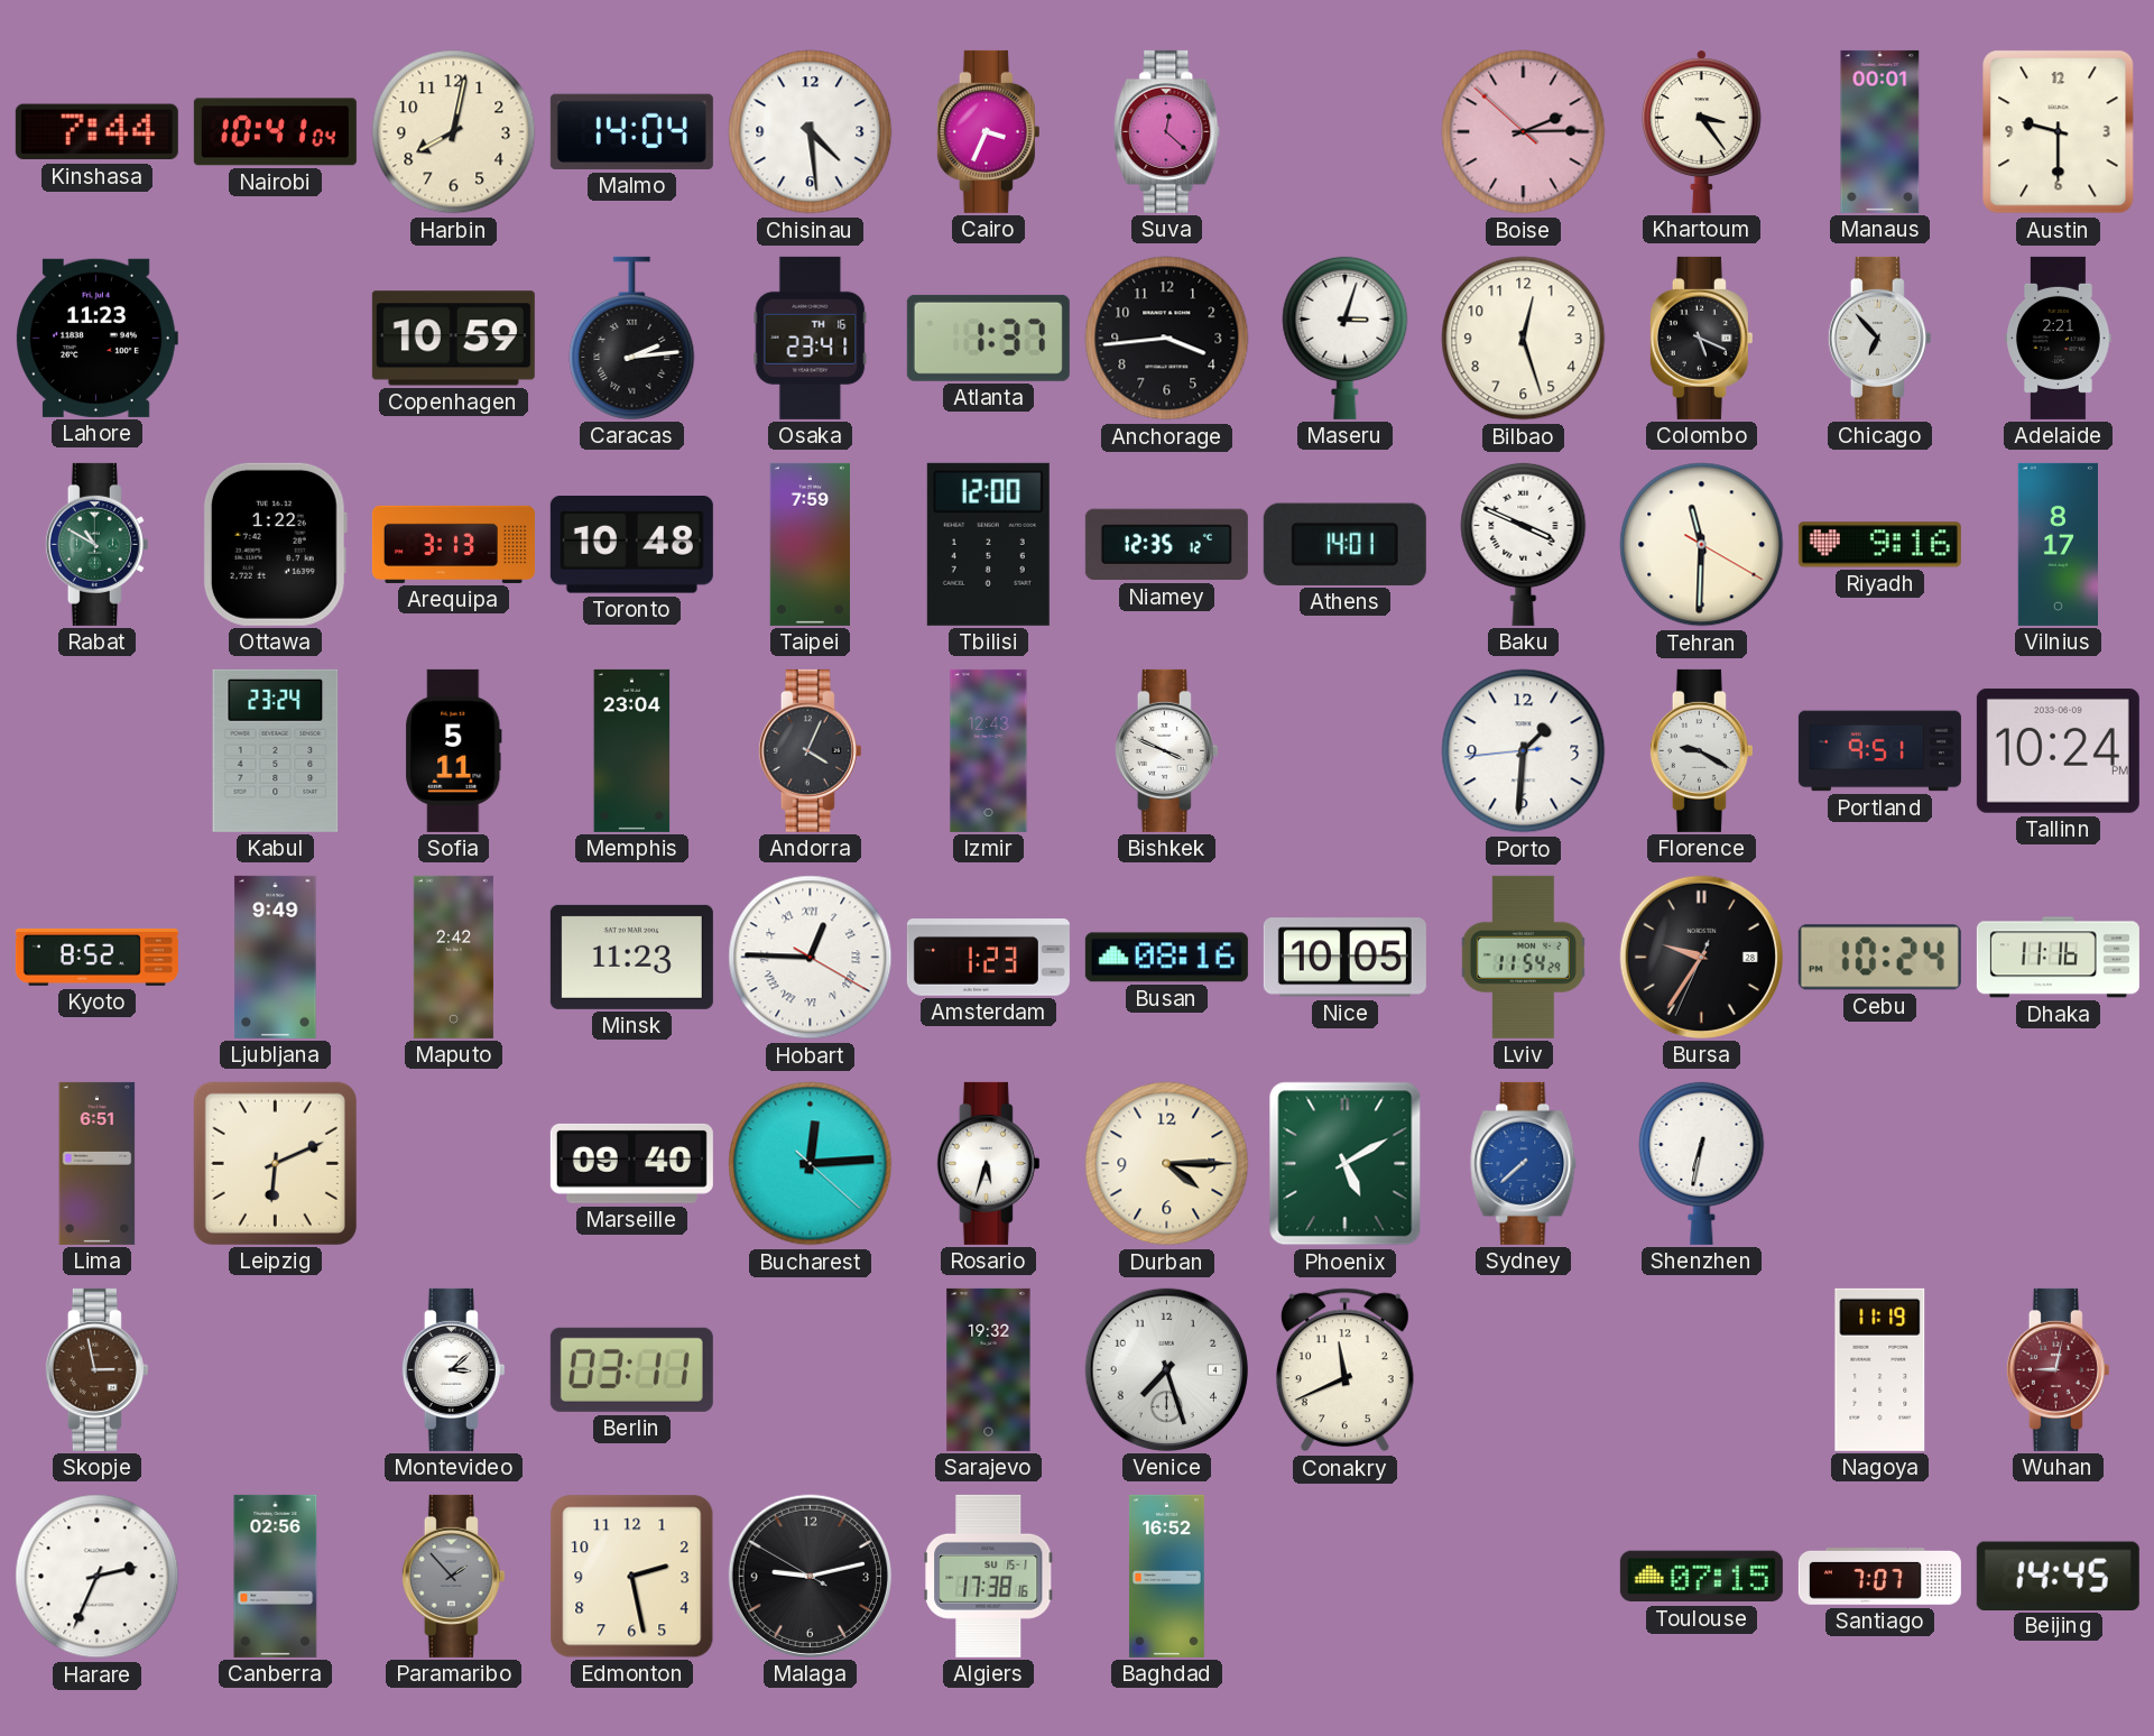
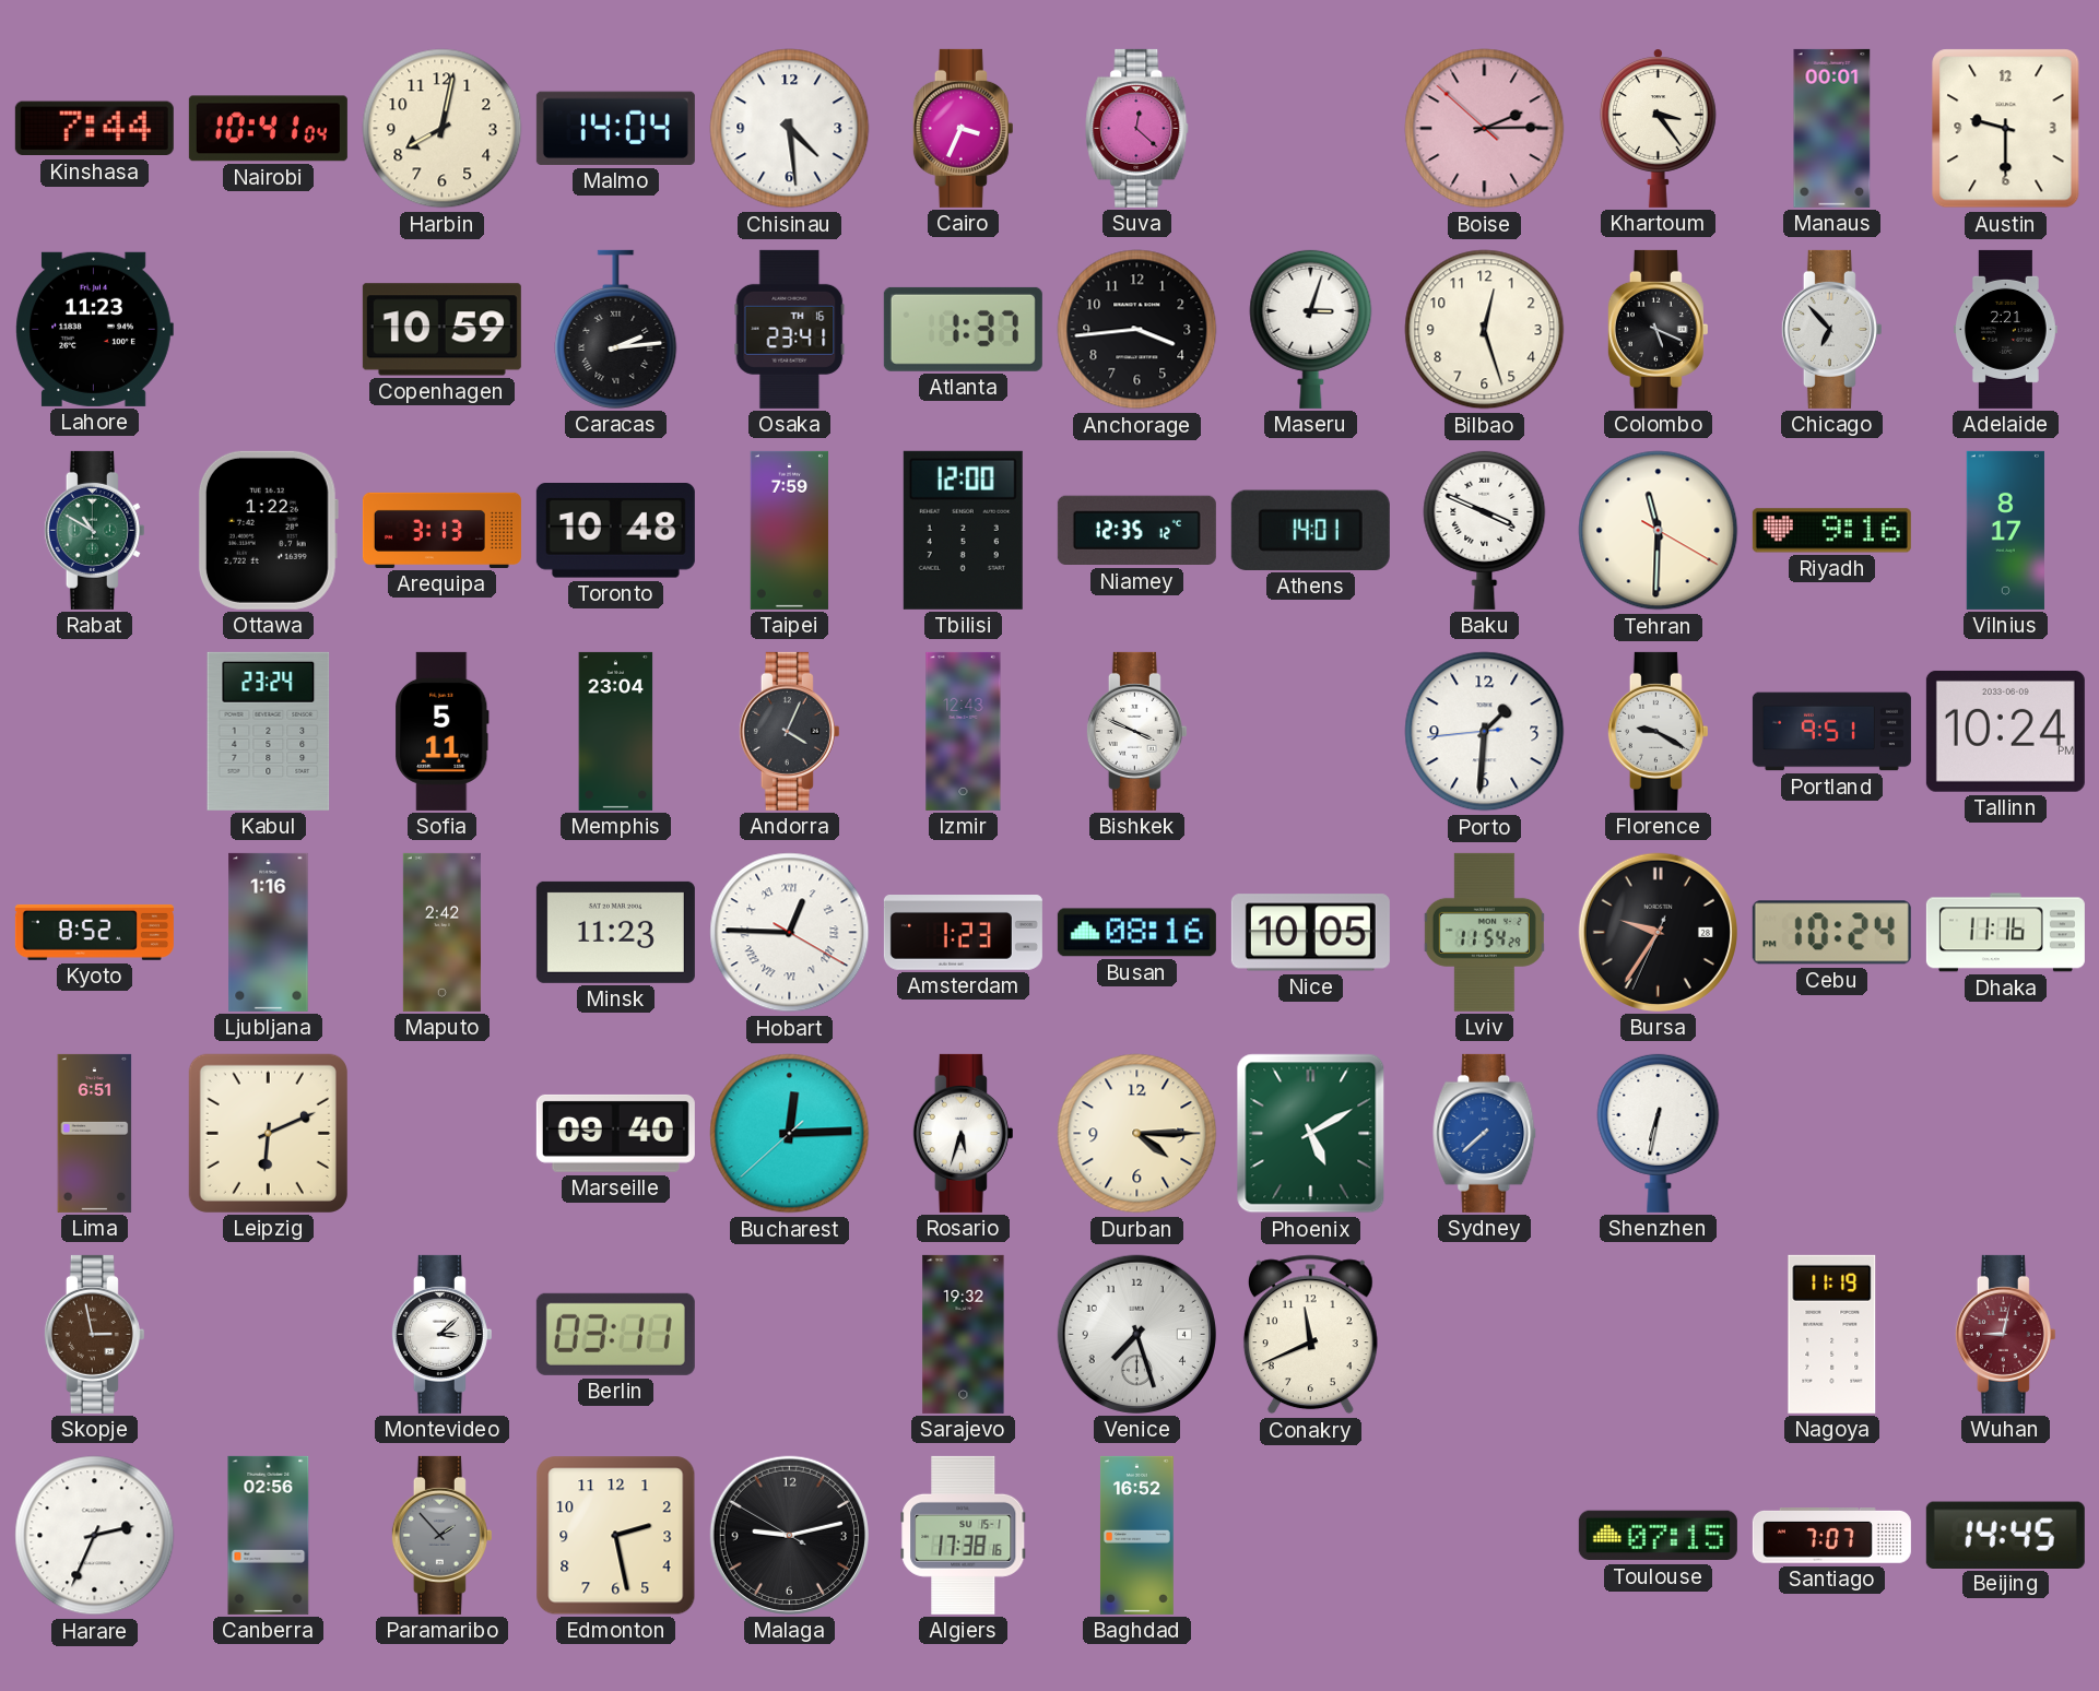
Ljubljana: 9:49 -> 1:16 (269, 932)
Bucharest: 12:14:22 -> 12:14:38 (790, 1134)
